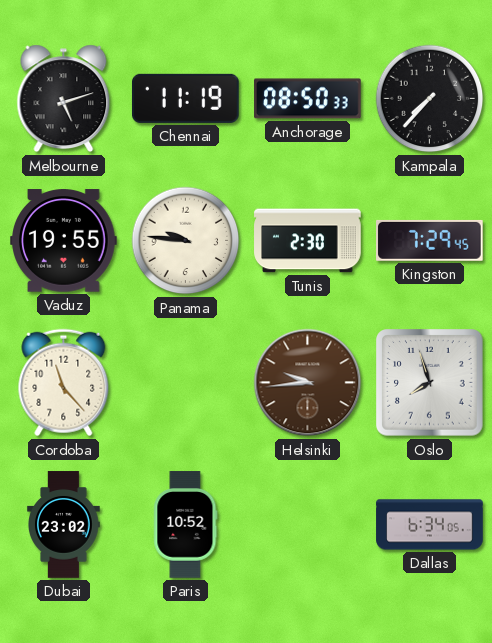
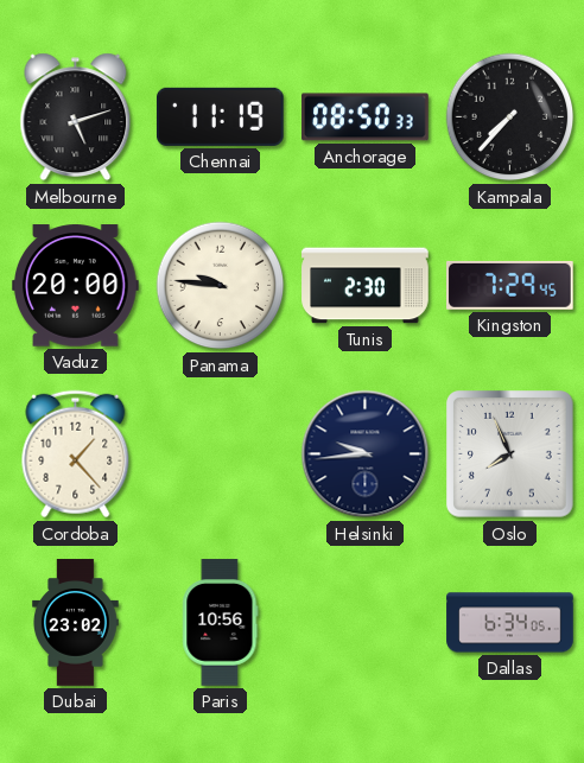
Vaduz: 19:55 -> 20:00 (76, 286)
Cordoba: 11:23 -> 1:23 (76, 454)
Helsinki dial: brown -> navy (366, 454)
Oslo: 7:57 -> 7:56 (510, 454)
Paris: 10:52 -> 10:56 (221, 623)
